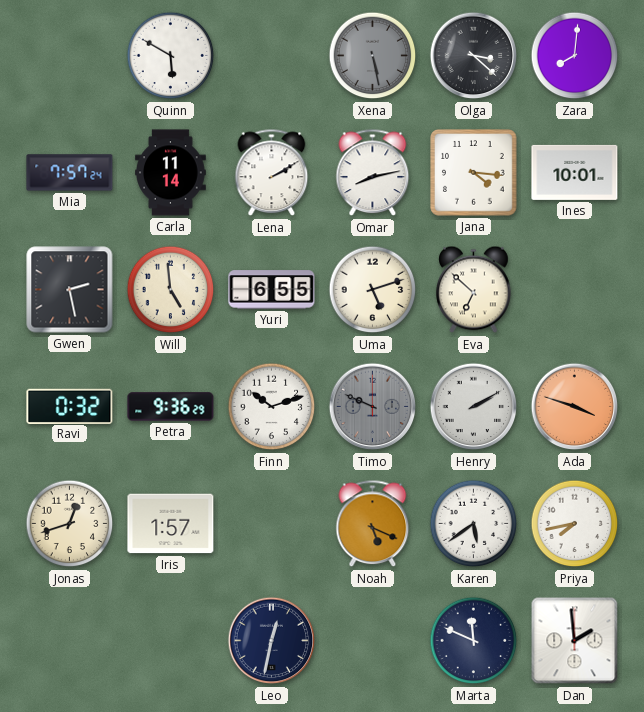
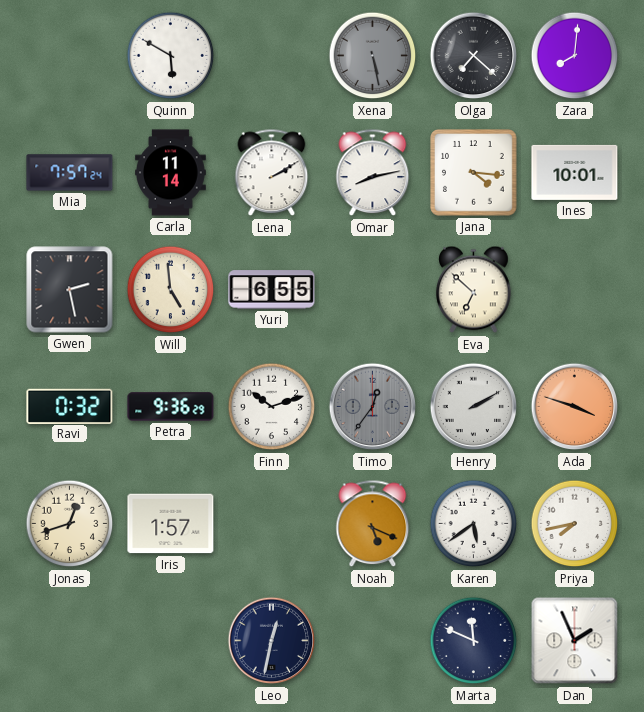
Olga: 3:22 -> 7:22 (474, 56)
Uma: 5:12 -> none (373, 290)
Timo: 9:49 -> 12:36 (373, 407)
Dan: 1:59 -> 1:56 (575, 641)
